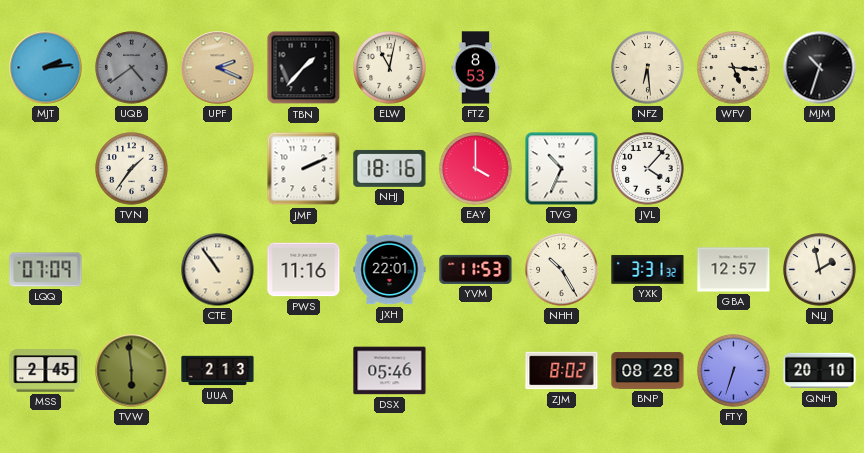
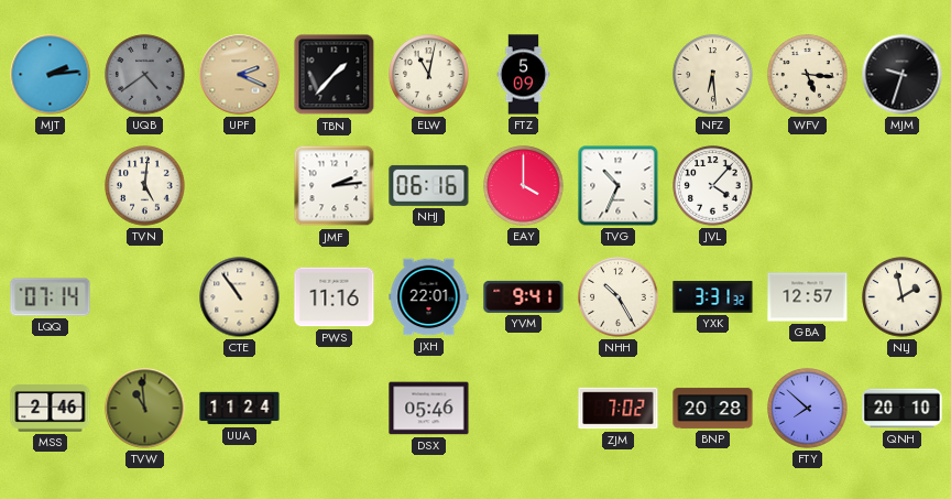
FTZ: 8:53 -> 5:09 (524, 75)
MJM: 10:33 -> 9:33 (903, 75)
TVN: 1:36 -> 5:01 (145, 186)
JMF: 2:11 -> 2:14 (335, 186)
NHJ: 18:16 -> 06:16 (429, 185)
LQQ: 07:09 -> 07:14 (51, 297)
YVM: 11:53 -> 9:41 (524, 296)
MSS: 2:45 -> 2:46 (51, 409)
TVW: 5:59 -> 10:59 (145, 409)
UUA: 2:13 -> 11:24 (240, 409)
ZJM: 8:02 -> 7:02 (619, 409)
BNP: 08:28 -> 20:28 (713, 409)
FTY: 6:33 -> 7:52 (808, 409)
